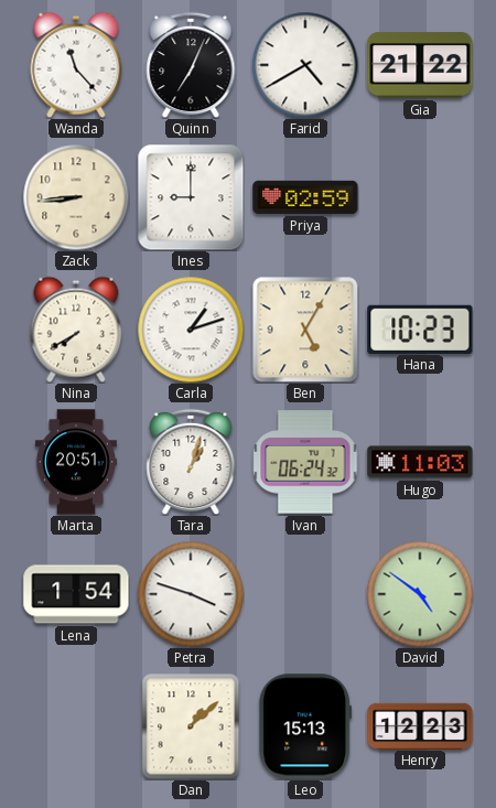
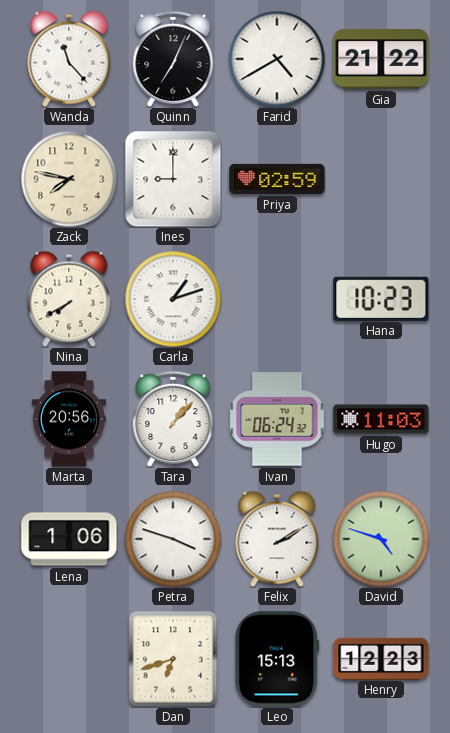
Zack: 8:44 -> 7:47 (69, 179)
Ben: 5:05 -> none (305, 330)
Marta: 20:51 -> 20:56 (69, 419)
Tara: 1:03 -> 1:07 (173, 419)
Lena: 1:54 -> 1:06 (69, 539)
Felix: none -> 2:10 (277, 539)
David: 4:51 -> 4:48 (381, 539)
Dan: 1:08 -> 6:42 (173, 659)
